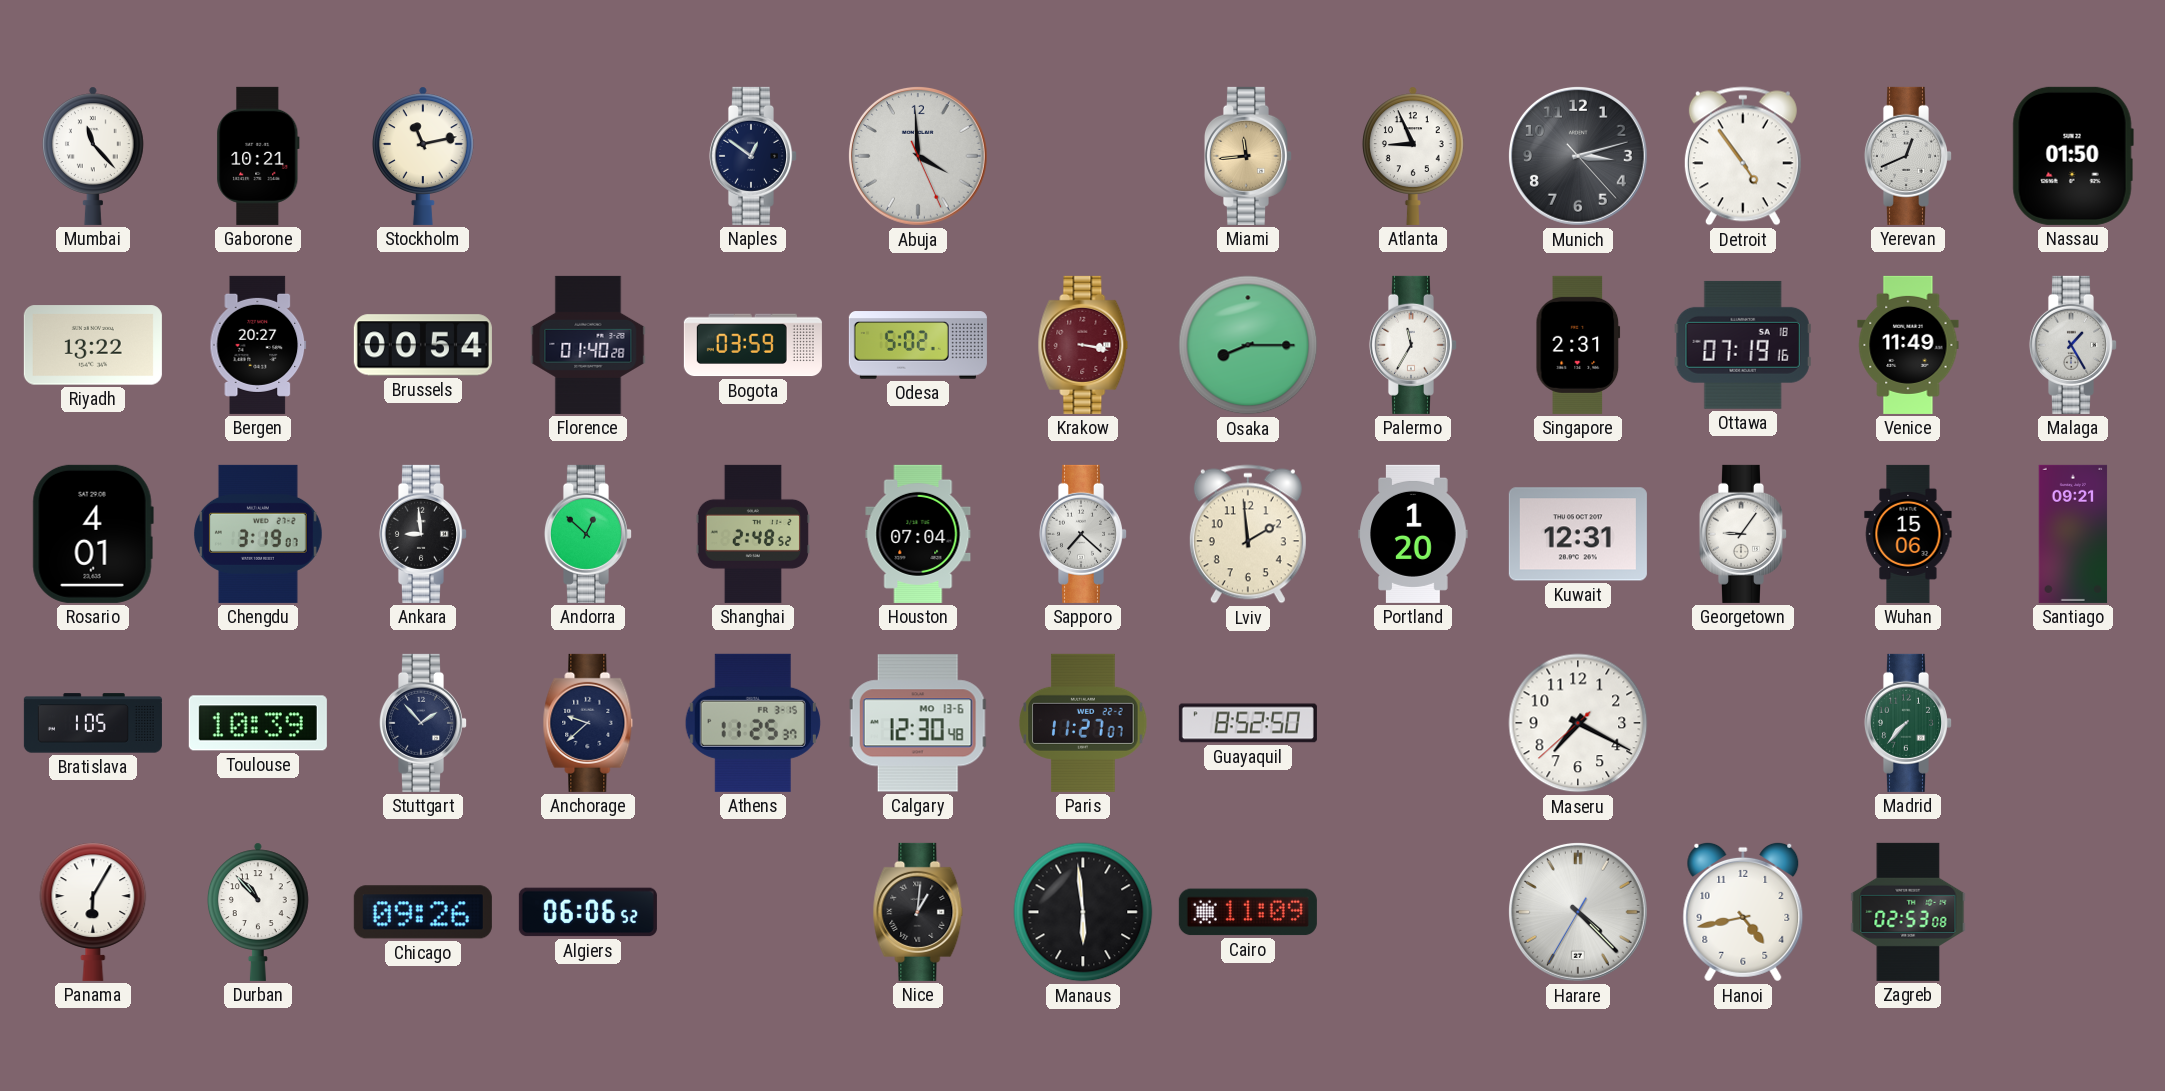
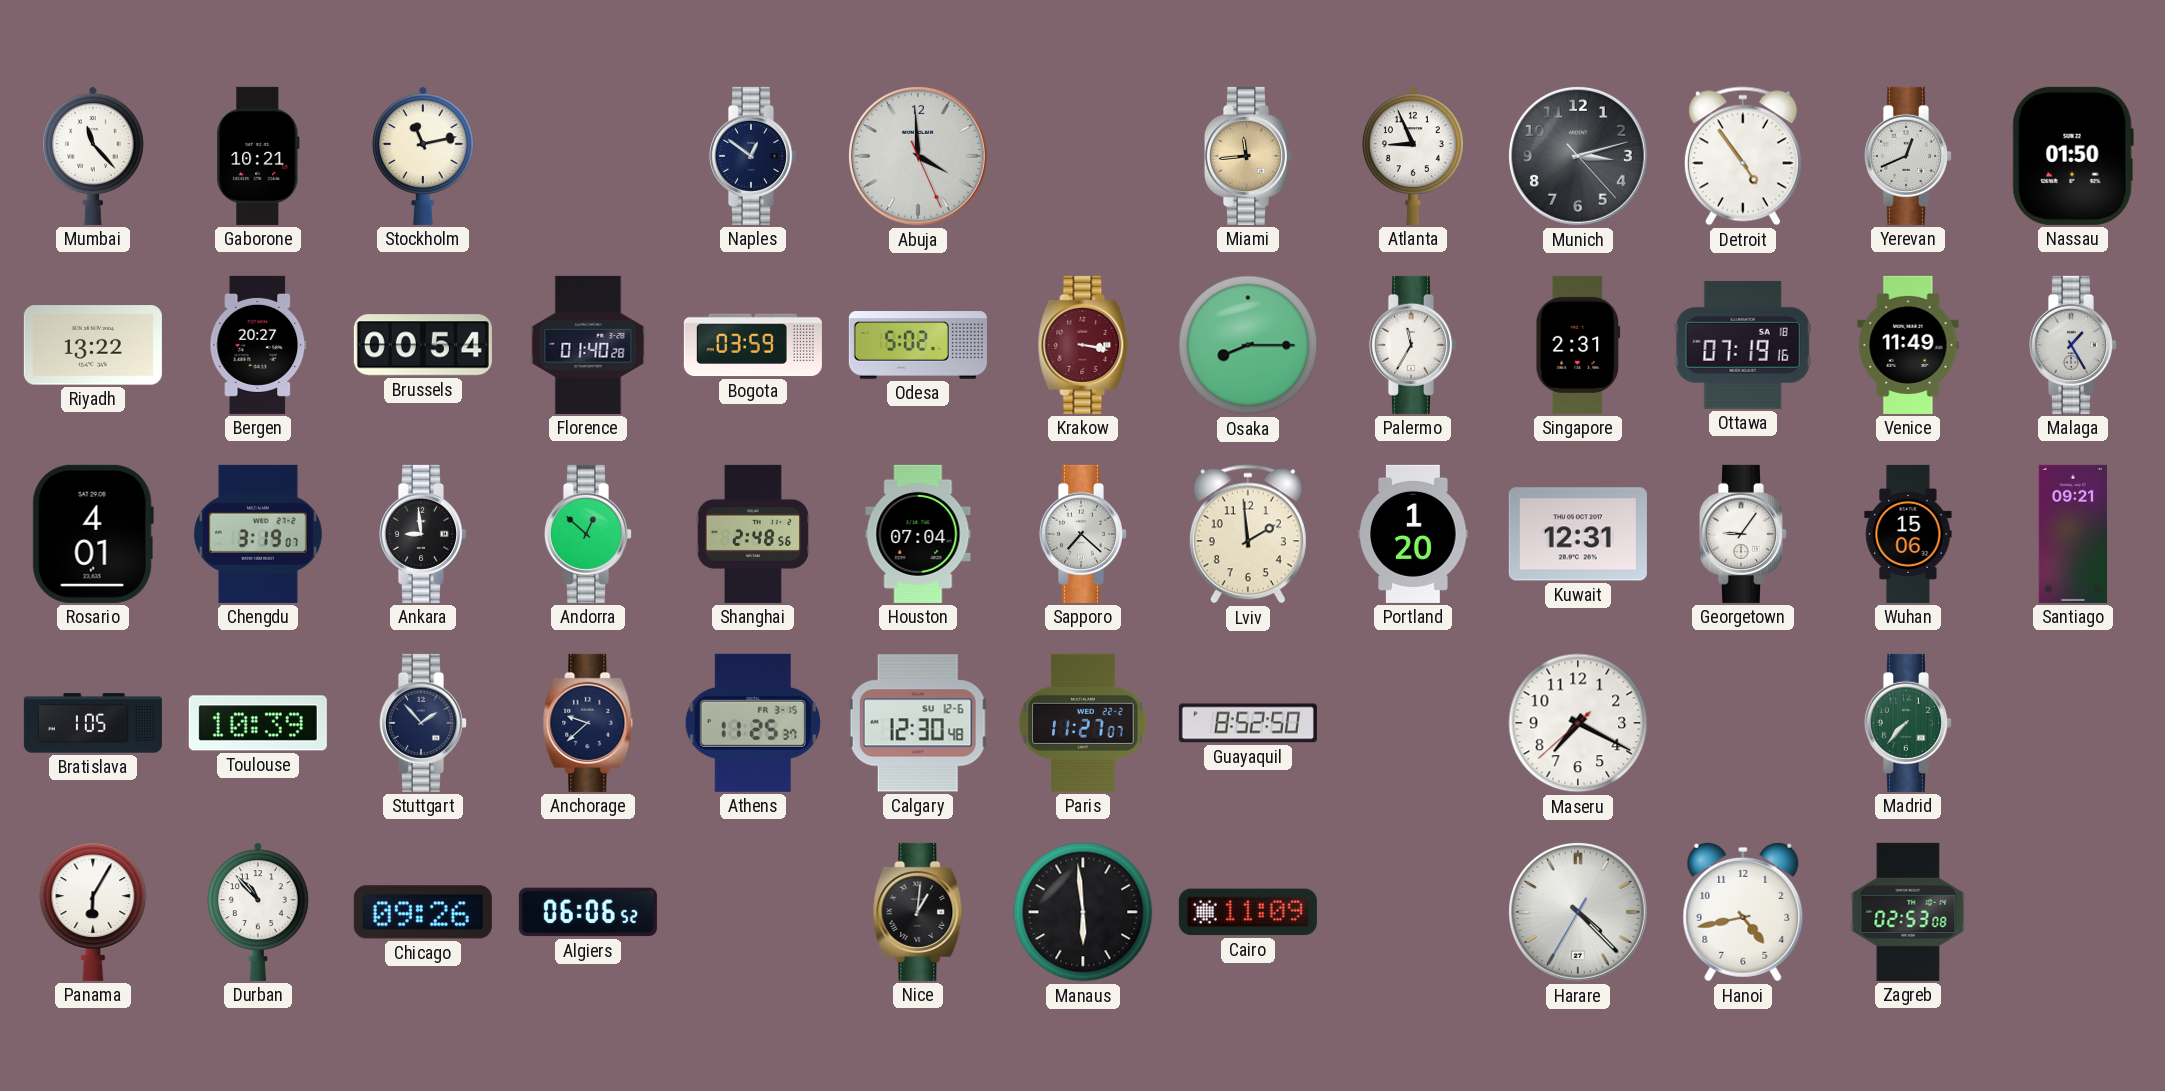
Shanghai: 2:48:52 -> 2:48:56 (753, 534)
Calgary date: MO 13-6 -> SU 12-6 (918, 723)
